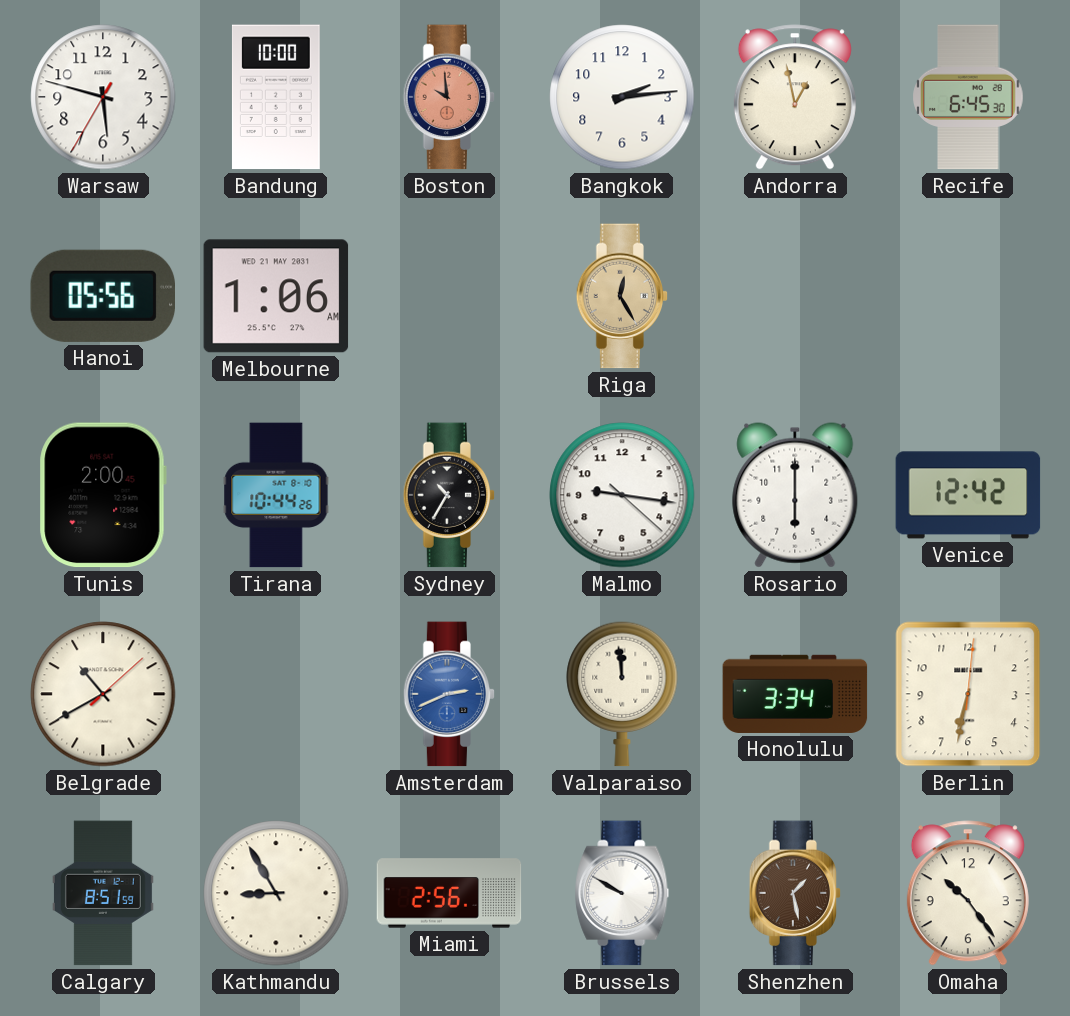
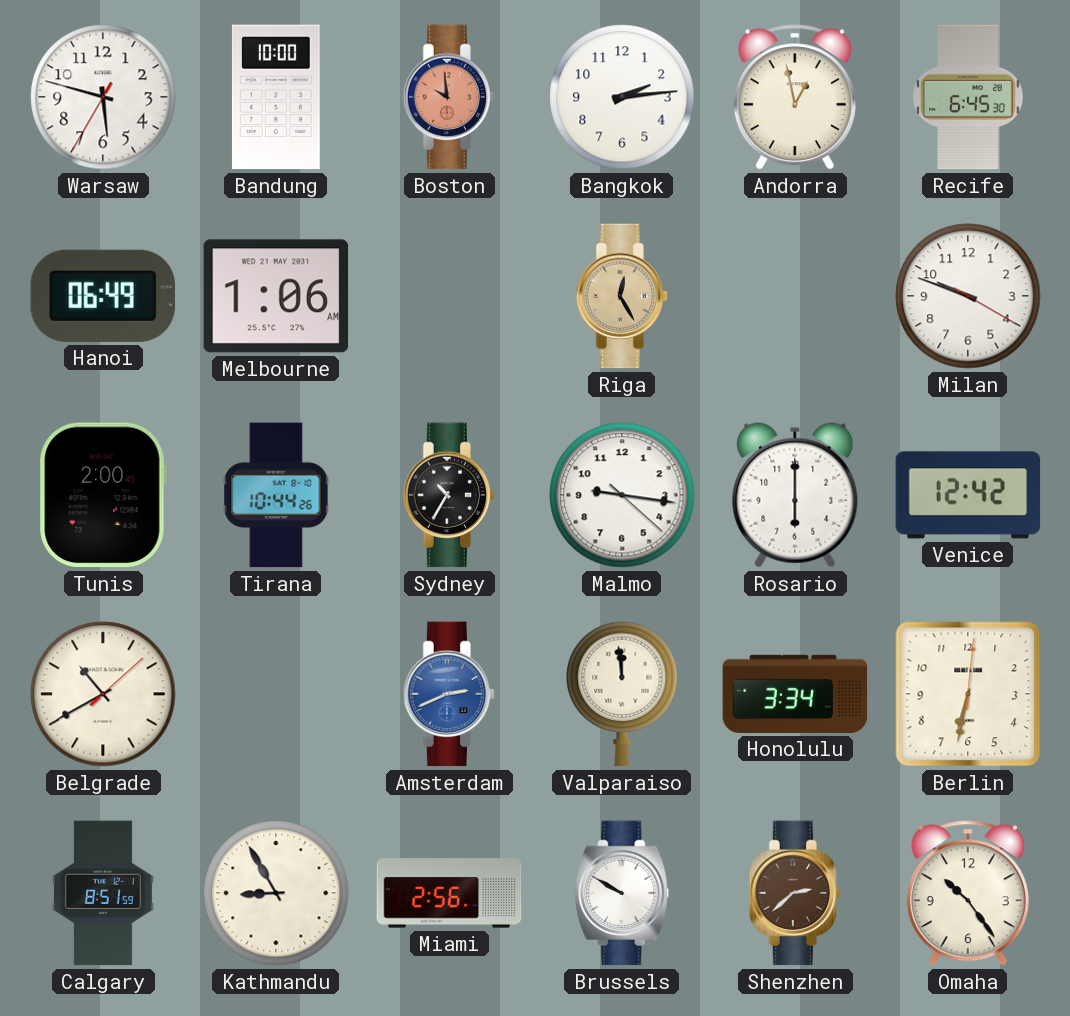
Hanoi: 05:56 -> 06:49 (102, 296)
Milan: none -> 9:48 (968, 296)
Shenzhen: 1:28 -> 2:38 (795, 893)
